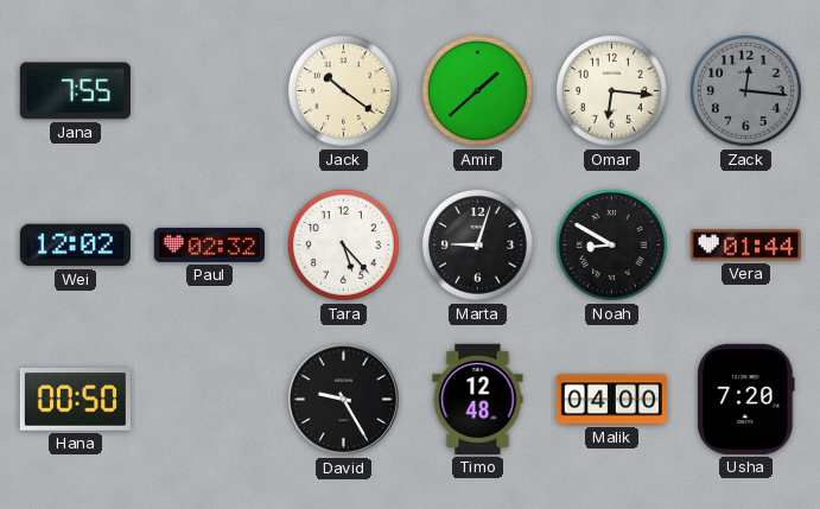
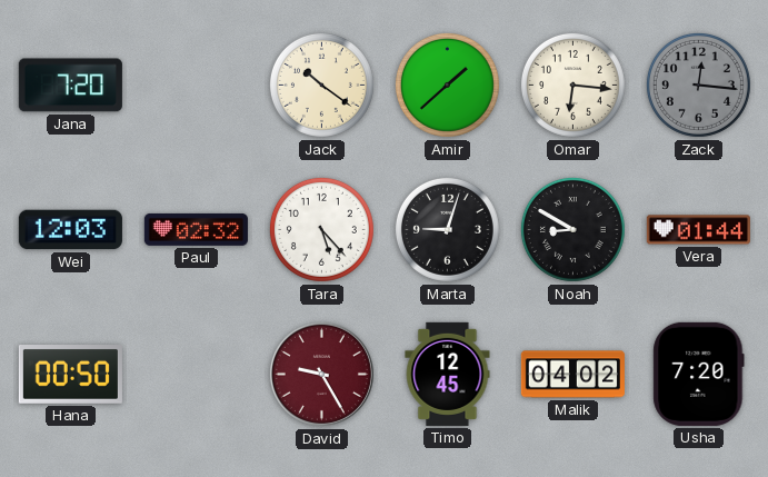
Jana: 7:55 -> 7:20 (70, 86)
Wei: 12:02 -> 12:03 (70, 230)
David dial: black -> burgundy (321, 374)
Timo: 12:48 -> 12:45 (448, 374)
Malik: 04:00 -> 04:02 (572, 375)
